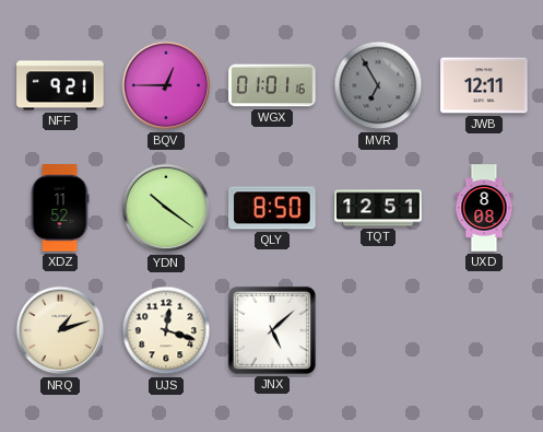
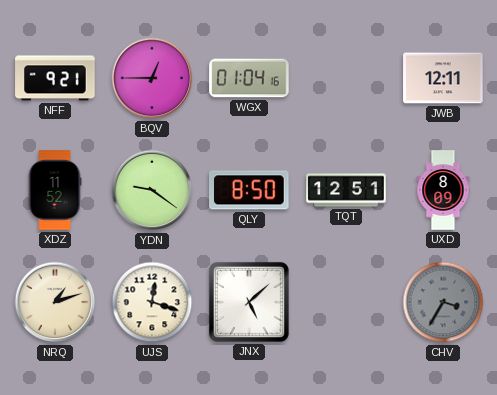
WGX: 01:01 -> 01:04 (249, 78)
MVR: 6:55 -> none (378, 85)
YDN: 10:21 -> 9:21 (152, 190)
UXD: 8:08 -> 8:09 (443, 190)
CHV: none -> 3:35 (443, 302)
